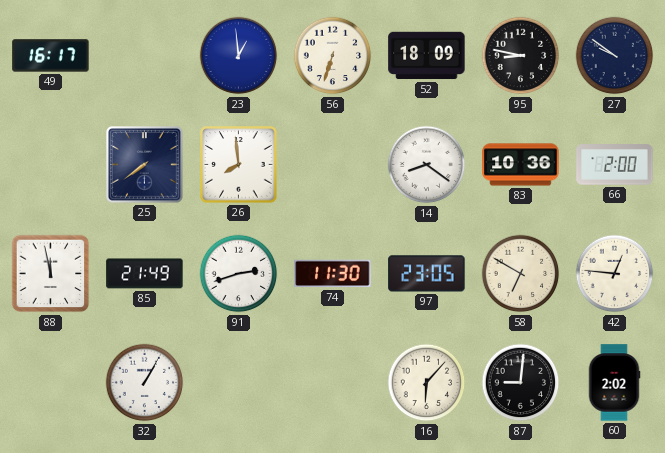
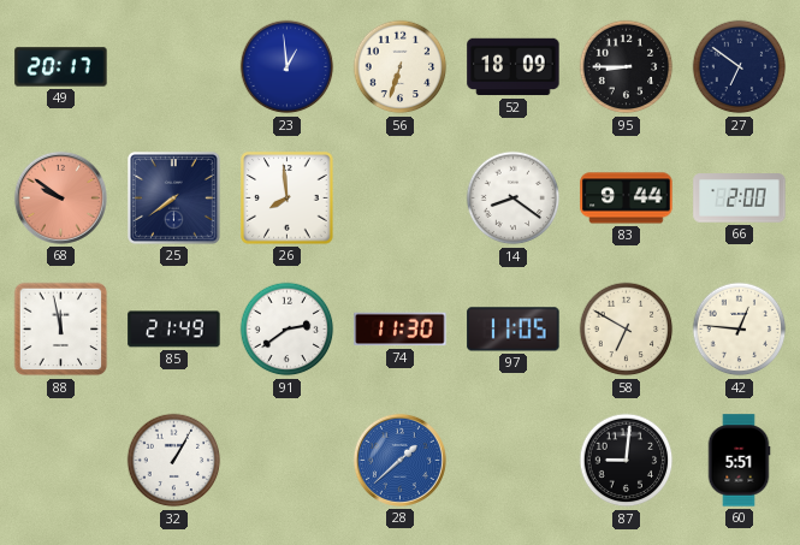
49: 16:17 -> 20:17 (61, 67)
95: 8:47 -> 8:45 (627, 67)
27: 9:51 -> 6:51 (740, 67)
68: none -> 9:51 (60, 197)
83: 10:36 -> 9:44 (627, 199)
91: 2:42 -> 2:39 (288, 330)
97: 23:05 -> 11:05 (514, 330)
28: none -> 1:38 (399, 460)
16: 6:07 -> none (427, 383)
60: 2:02 -> 5:51 (739, 461)
